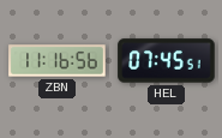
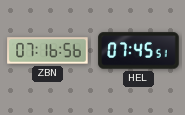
ZBN: 11:16 -> 07:16 (48, 51)
